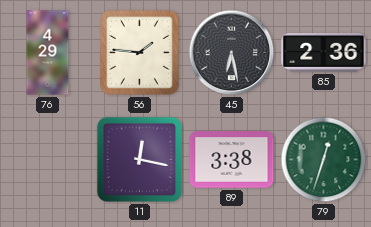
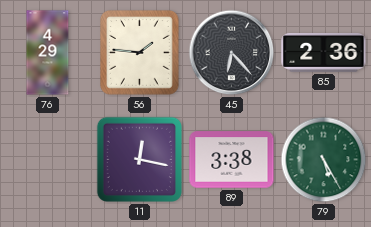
45: 6:28 -> 6:23 (232, 53)
79: 12:33 -> 5:25 (324, 160)
